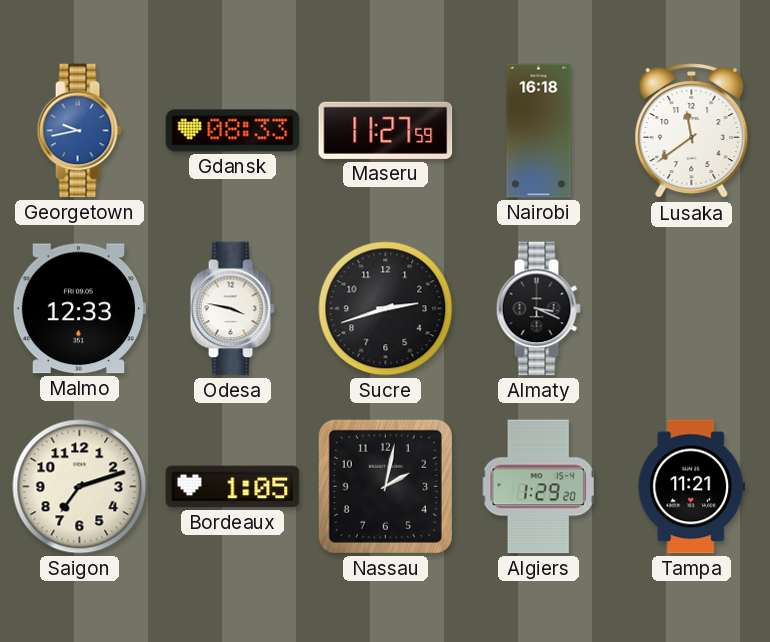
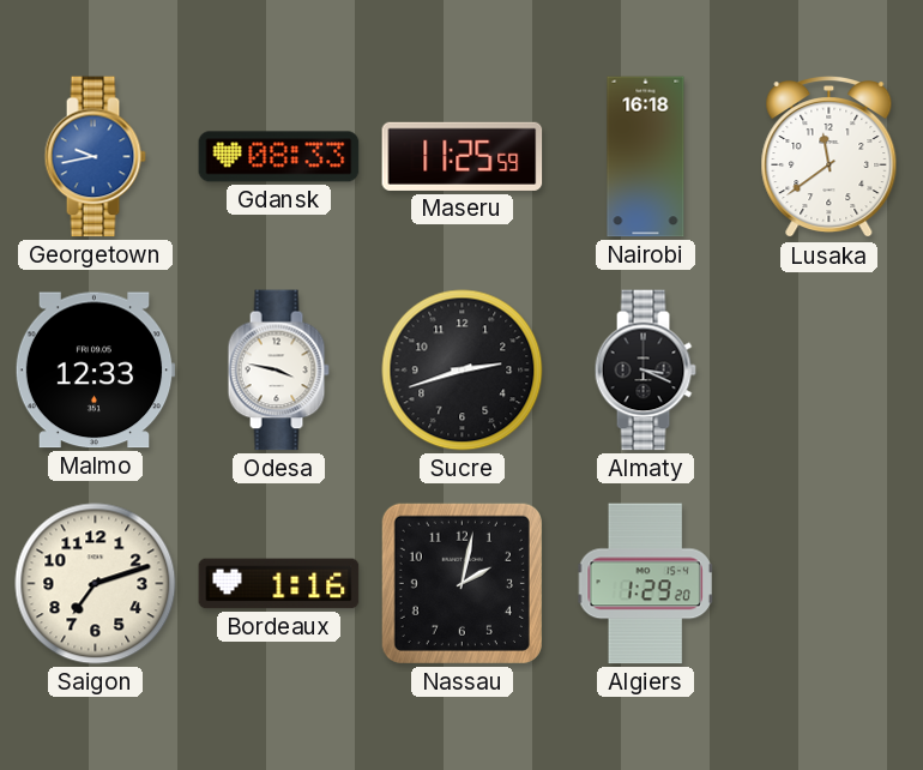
Maseru: 11:27 -> 11:25 (463, 156)
Bordeaux: 1:05 -> 1:16 (279, 584)
Tampa: 11:21 -> none (691, 487)
